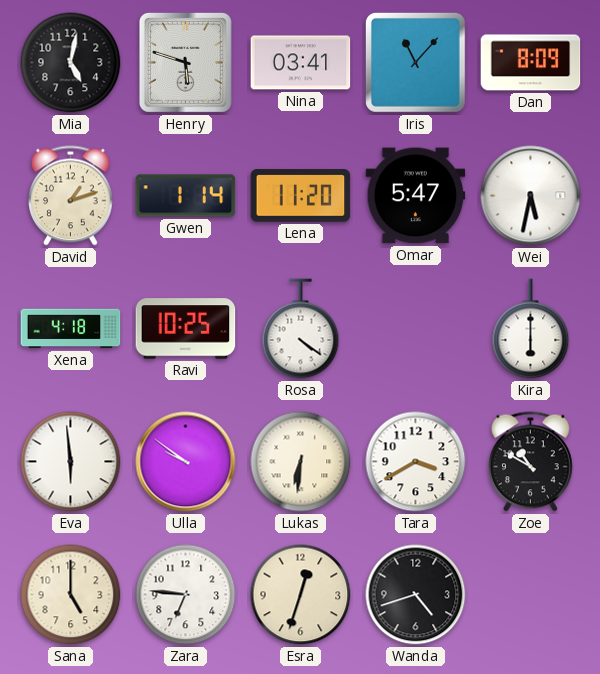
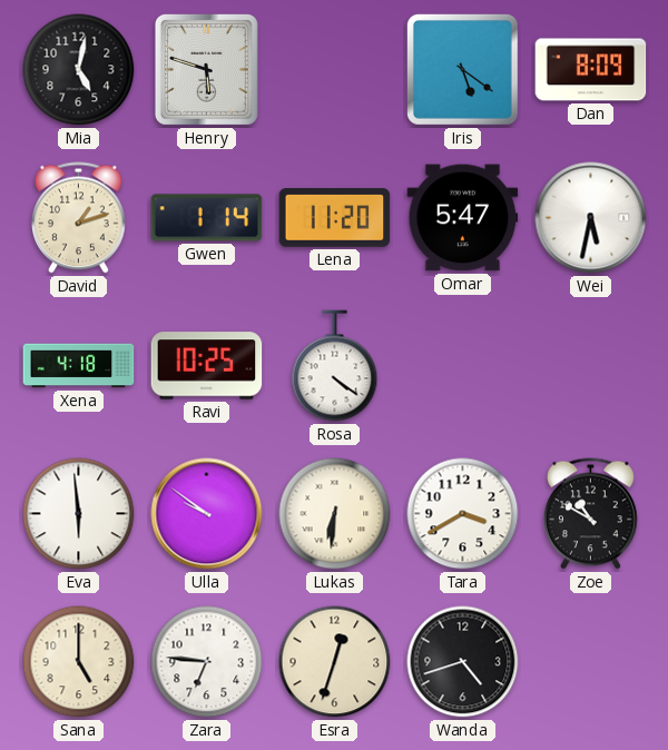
Nina: 03:41 -> none (301, 63)
Iris: 11:07 -> 5:21 (462, 69)
Kira: 6:00 -> none (531, 329)
